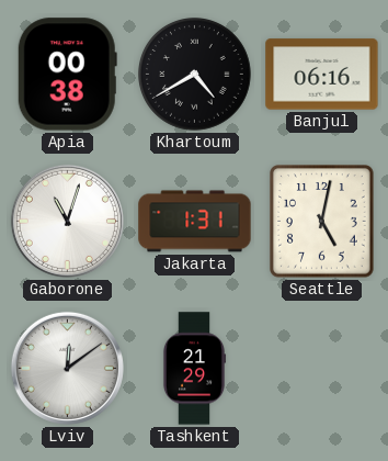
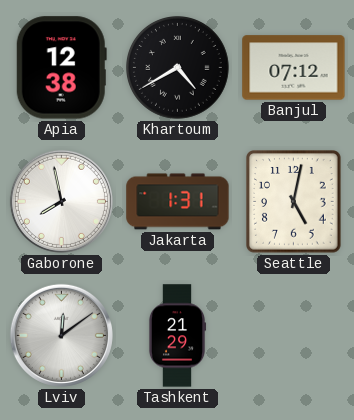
Apia: 00:38 -> 12:38 (61, 68)
Banjul: 06:16 -> 07:12 (294, 68)
Gaborone: 11:03 -> 7:58 (61, 201)
